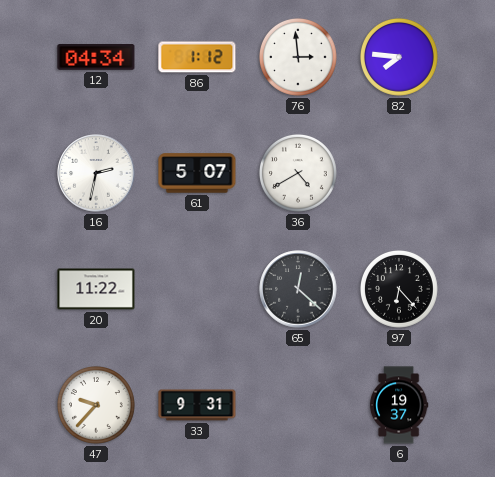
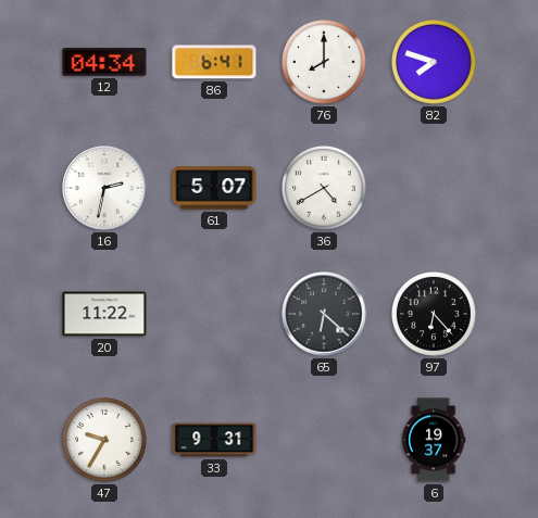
86: 1:12 -> 6:41 (214, 62)
76: 2:59 -> 8:00 (324, 62)
82: 7:46 -> 7:48 (434, 62)
65: 12:22 -> 6:22 (324, 314)
47: 9:37 -> 9:35 (104, 440)
